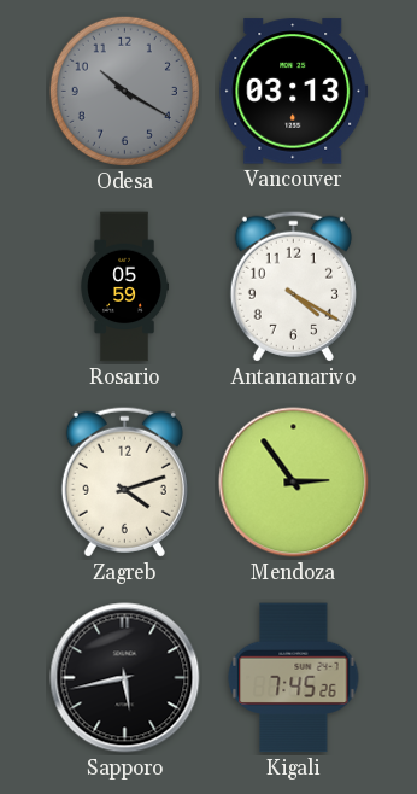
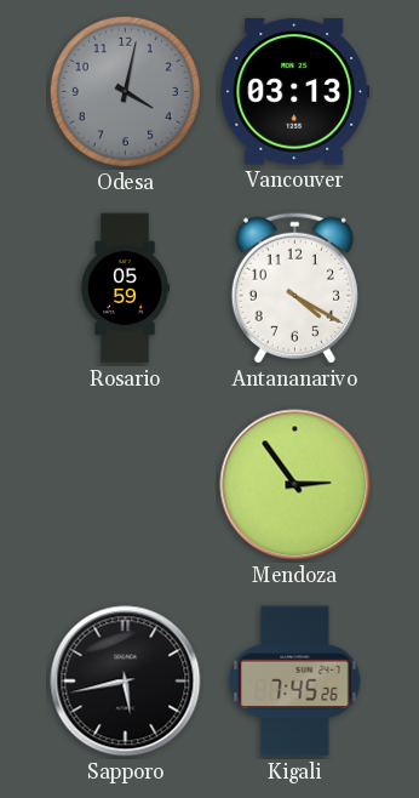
Odesa: 10:20 -> 4:02 (125, 91)
Zagreb: 4:12 -> none (124, 481)
